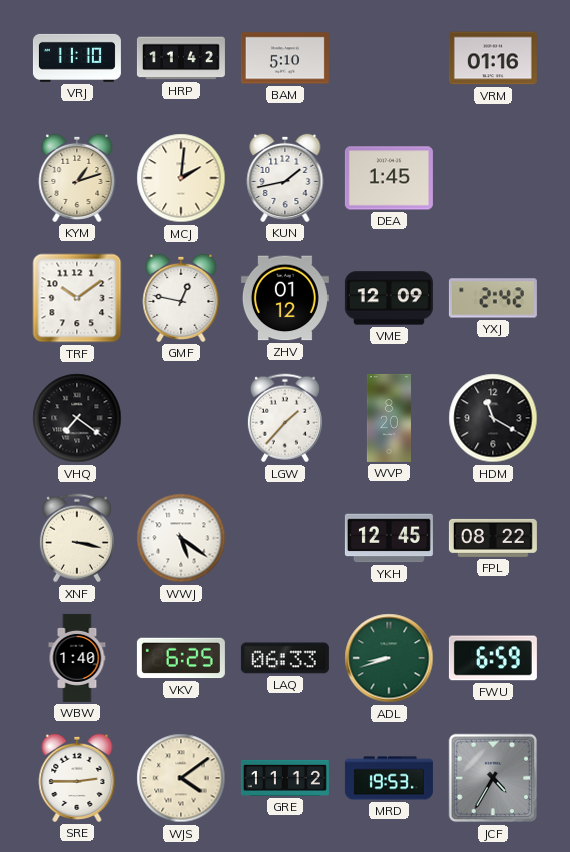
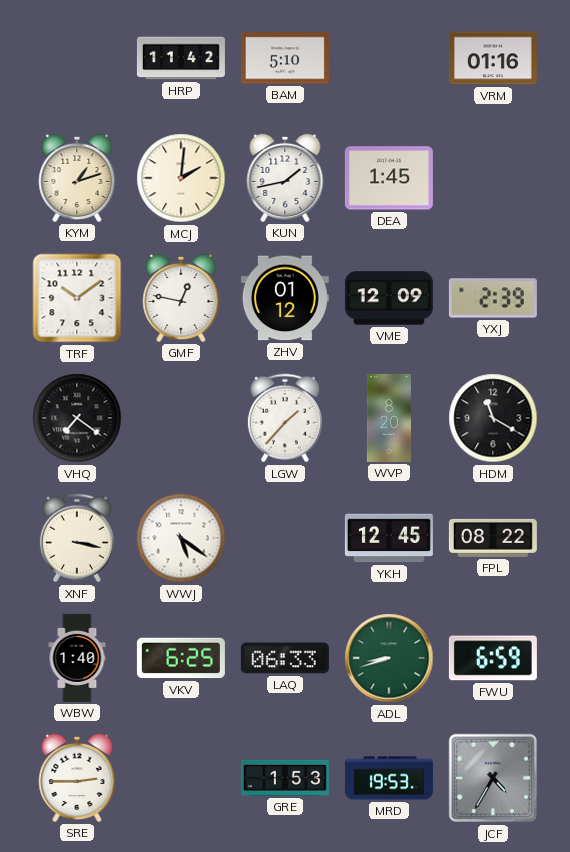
VRJ: 11:10 -> none (77, 58)
YXJ: 2:42 -> 2:39 (493, 298)
WJS: 4:09 -> none (181, 778)
GRE: 11:12 -> 1:53 (285, 778)
